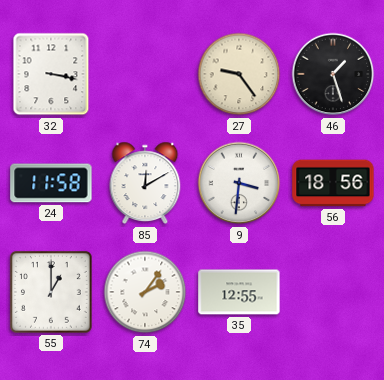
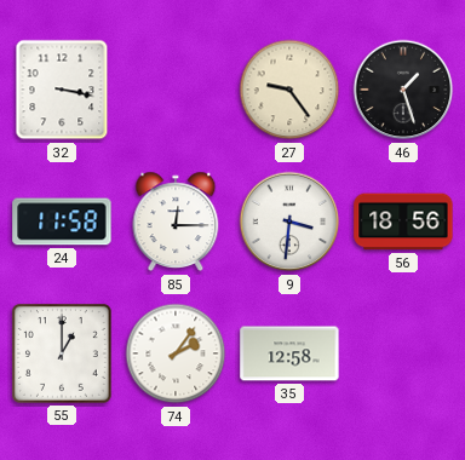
85: 12:10 -> 12:15 (176, 222)
35: 12:55 -> 12:58 (289, 353)
